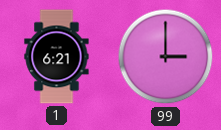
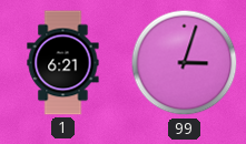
99: 3:00 -> 3:03 (185, 63)
